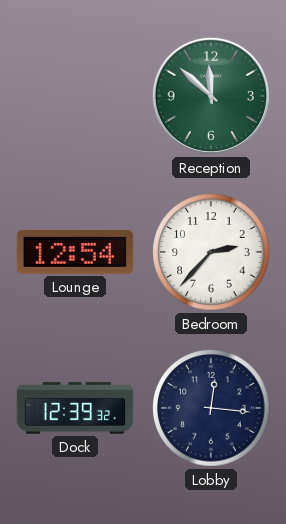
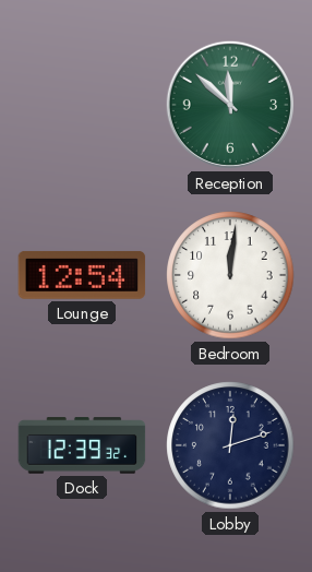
Bedroom: 2:37 -> 12:01 (230, 275)
Lobby: 12:16 -> 12:12 (230, 445)
